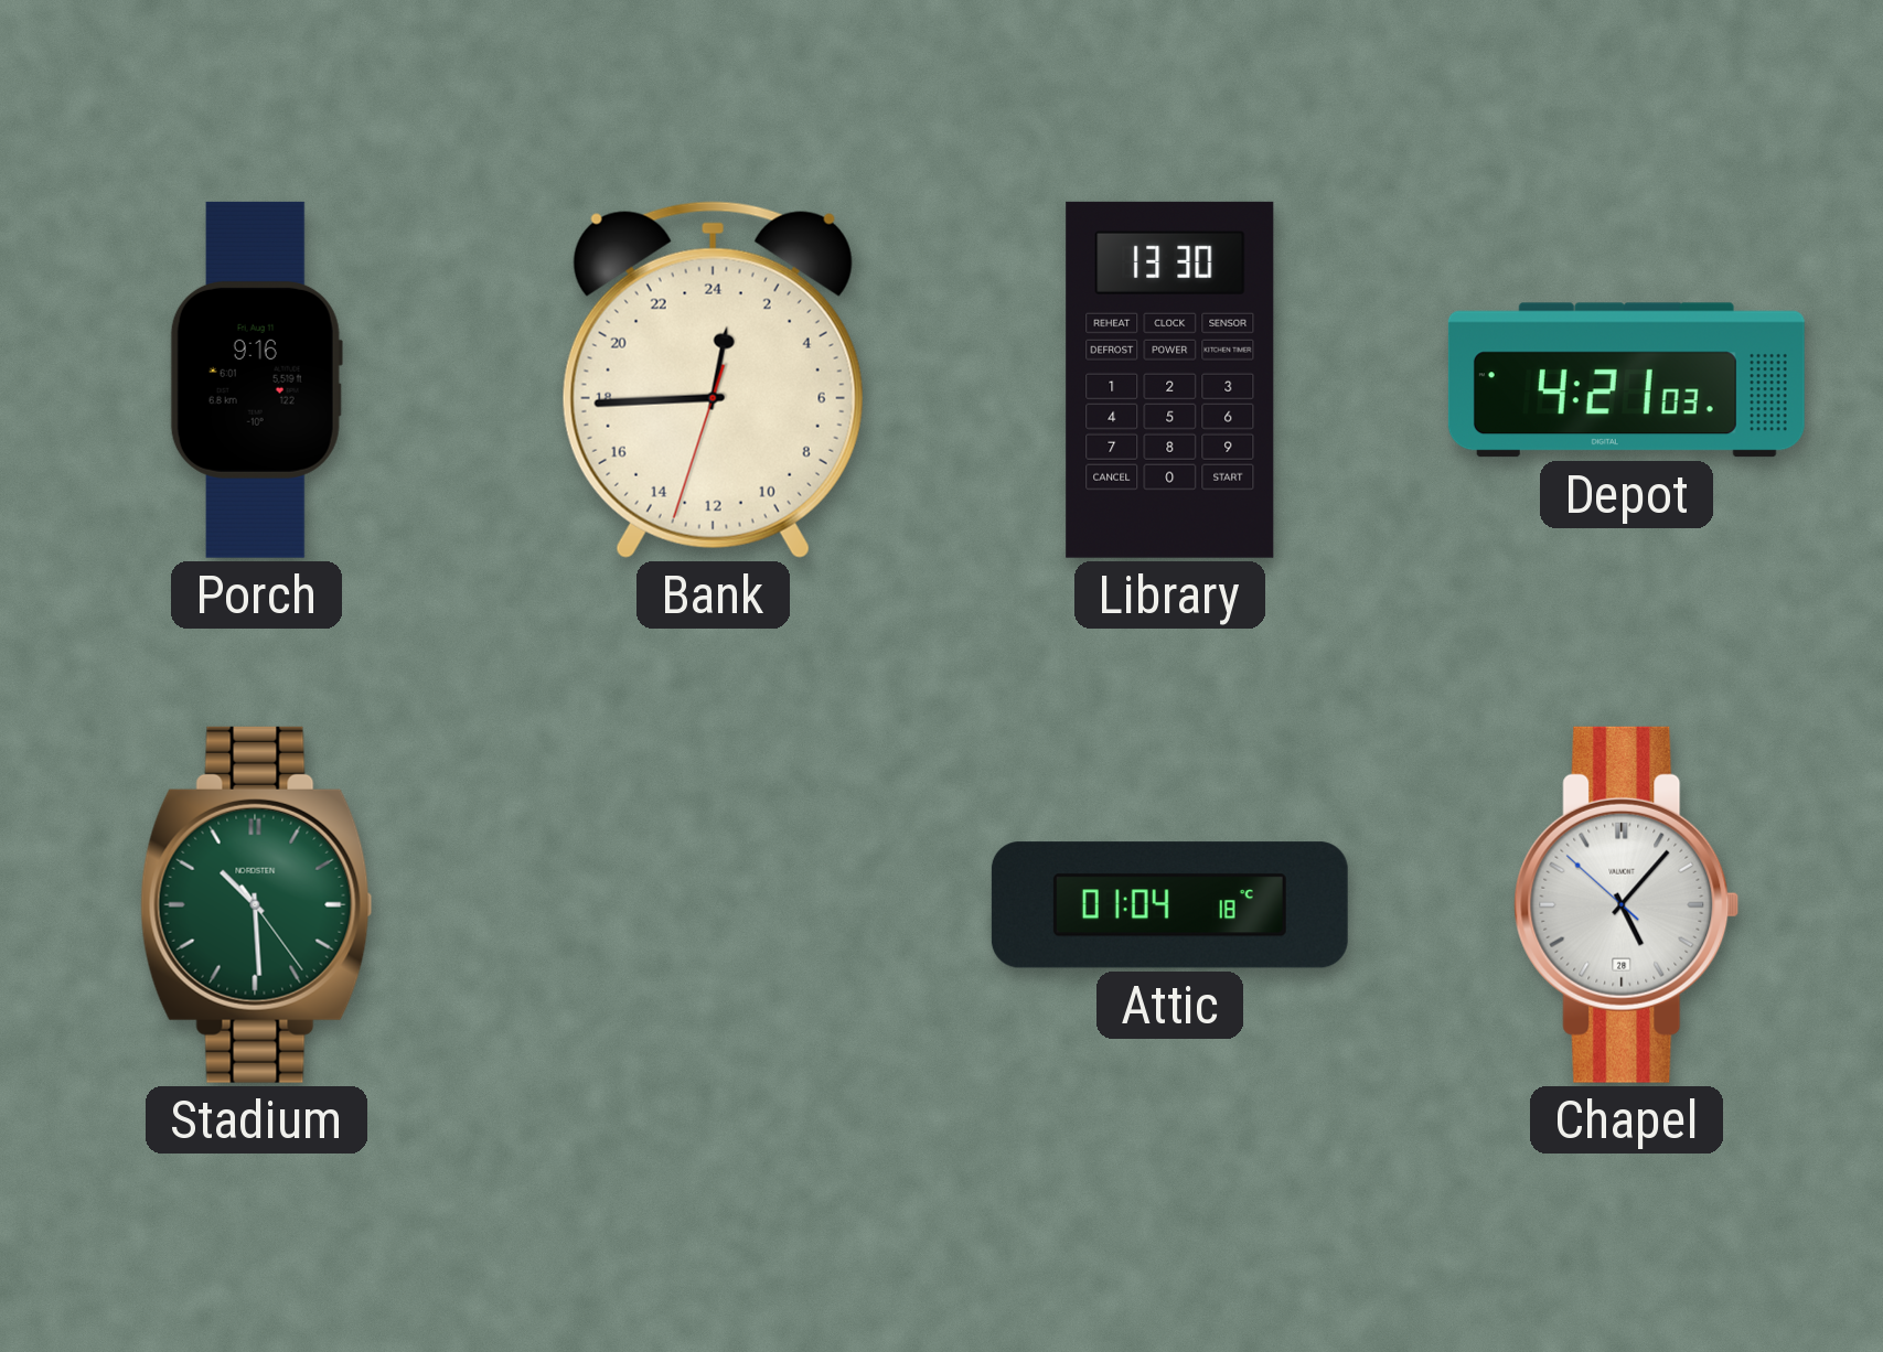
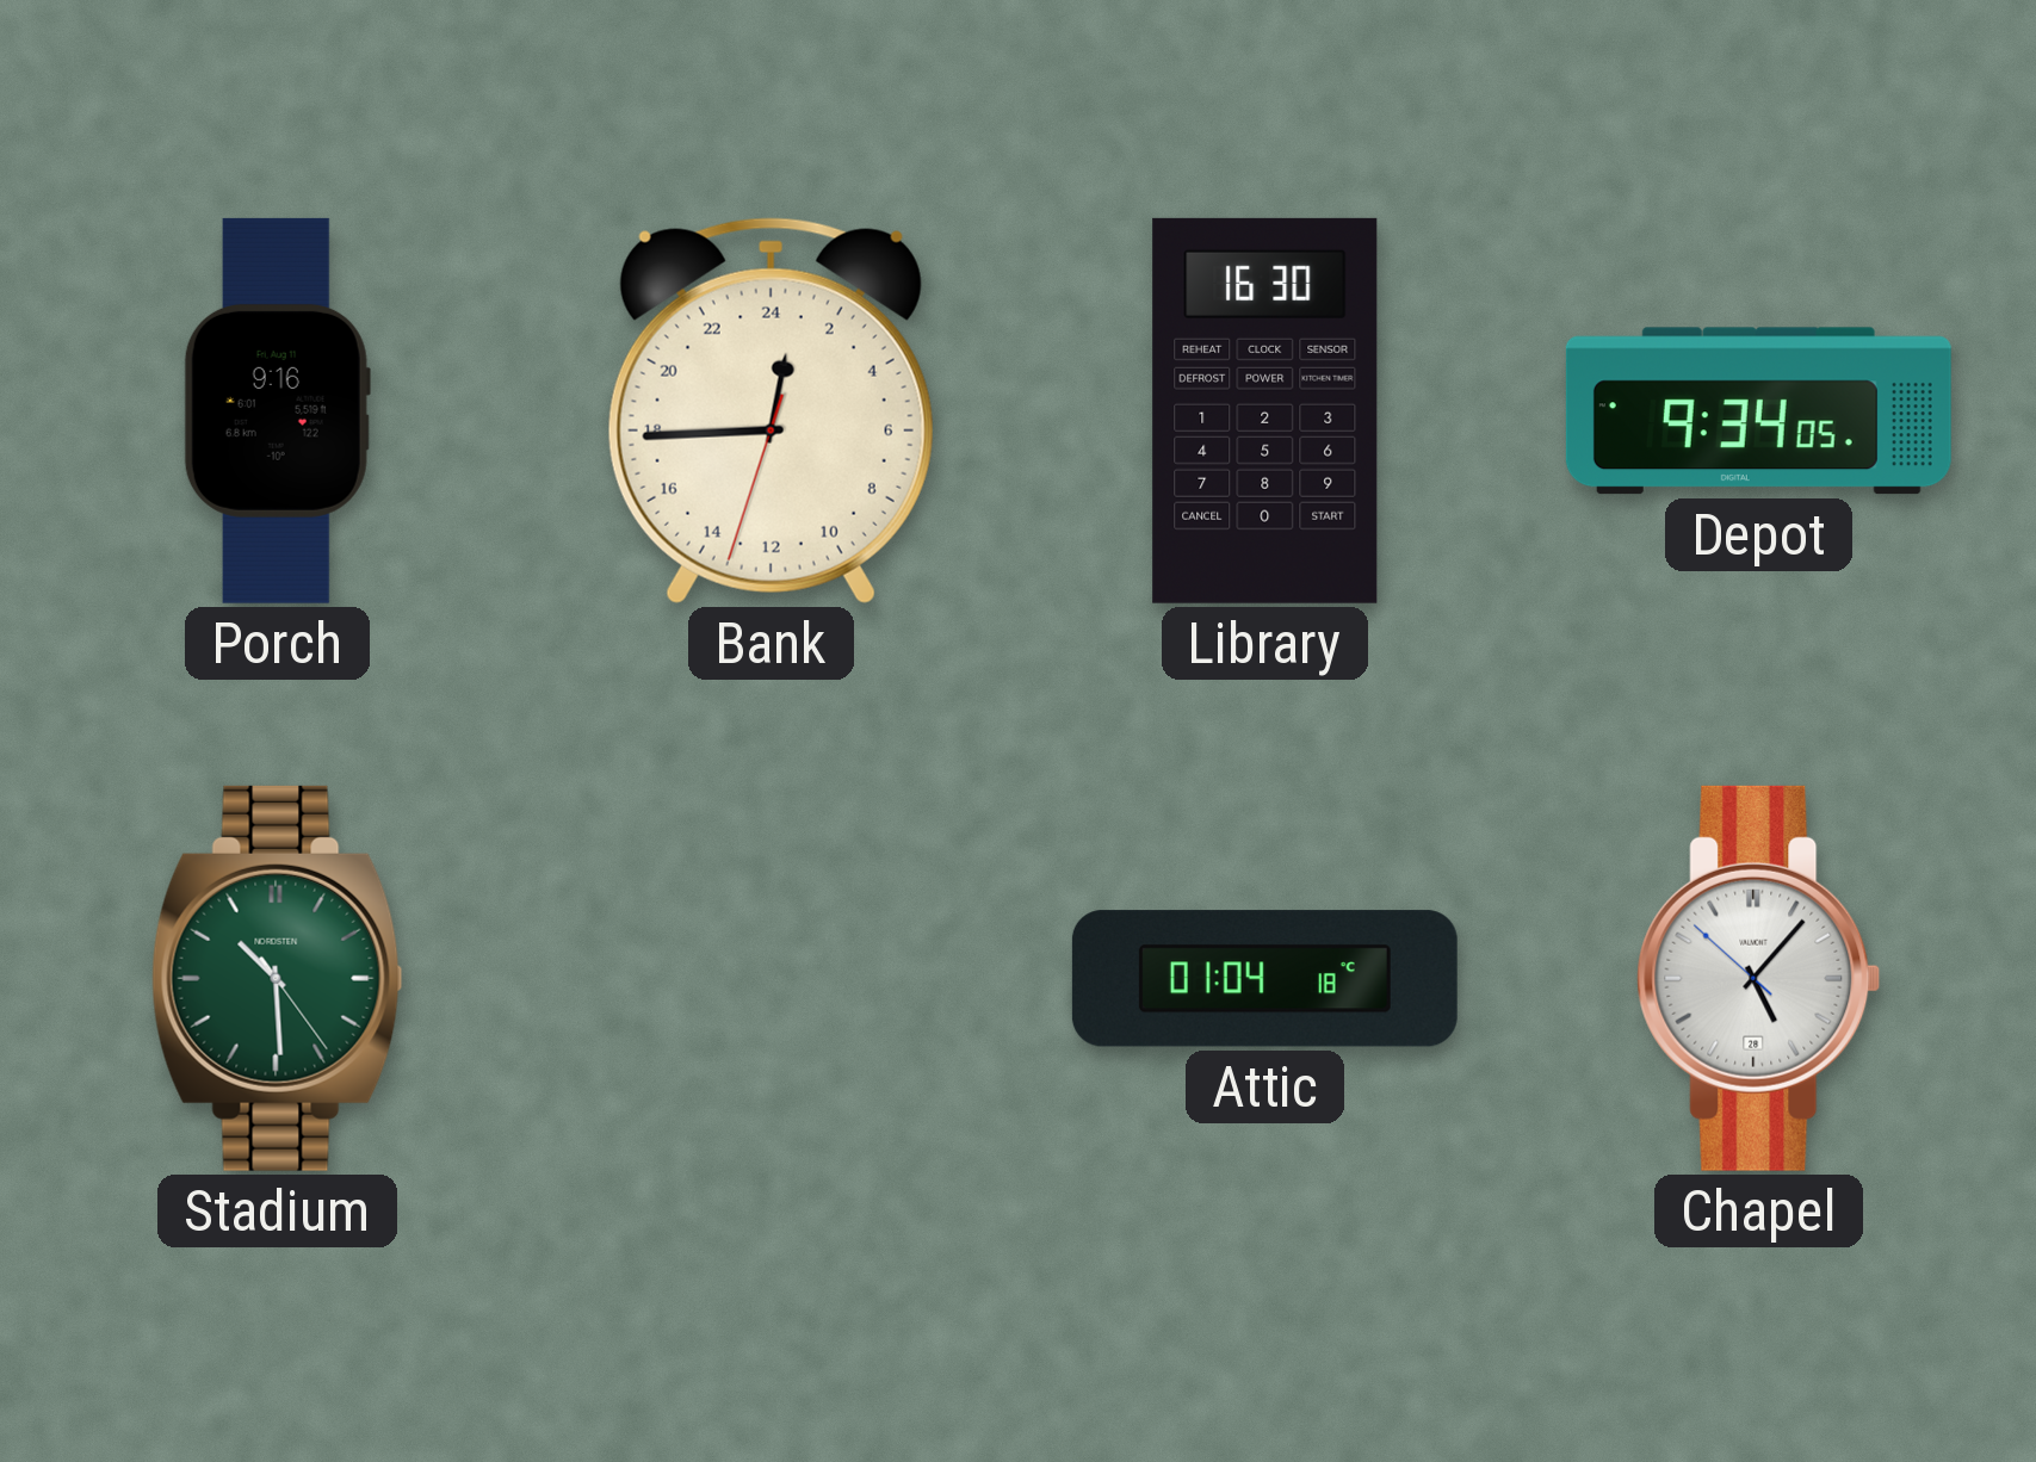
Library: 13:30 -> 16:30 (1265, 410)
Depot: 4:21 -> 9:34 (1758, 411)
